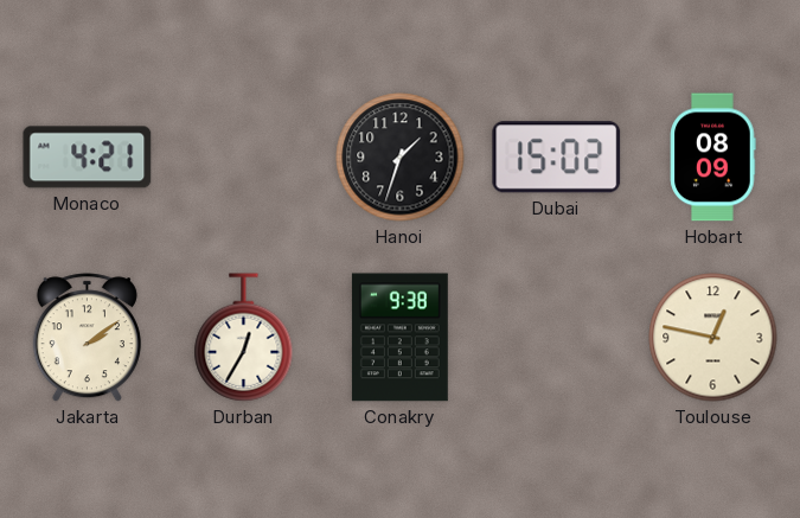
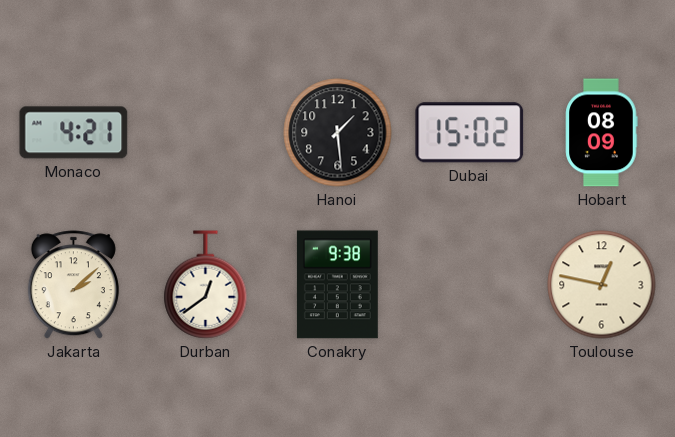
Hanoi: 1:33 -> 1:29 (338, 133)
Jakarta: 2:09 -> 2:08 (73, 285)
Durban: 12:35 -> 12:39 (206, 285)
